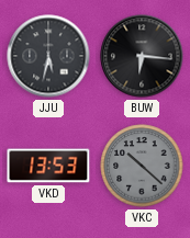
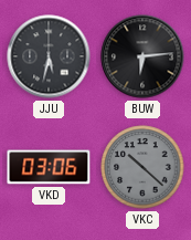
BUW: 6:16 -> 6:14 (142, 56)
VKD: 13:53 -> 03:06 (49, 167)
